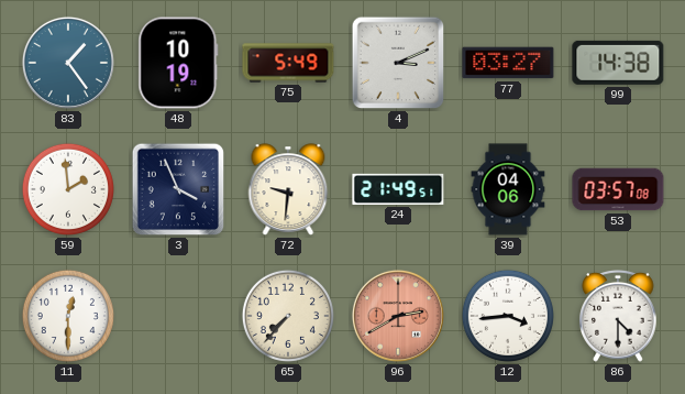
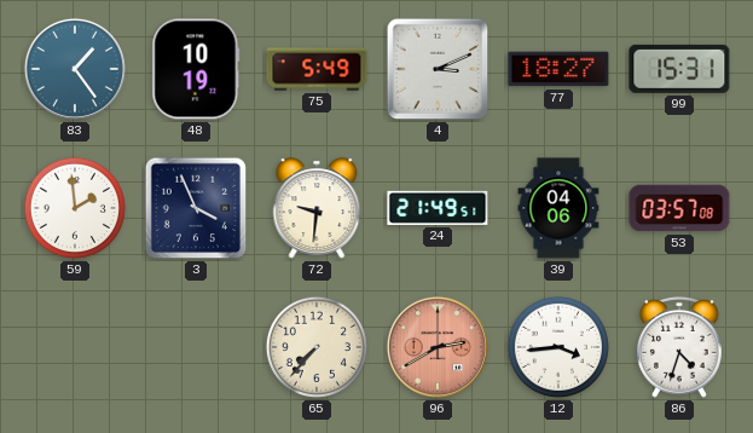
77: 03:27 -> 18:27 (558, 69)
99: 14:38 -> 15:31 (679, 69)
11: 12:30 -> none (68, 316)
86: 4:30 -> 4:33 (680, 347)
